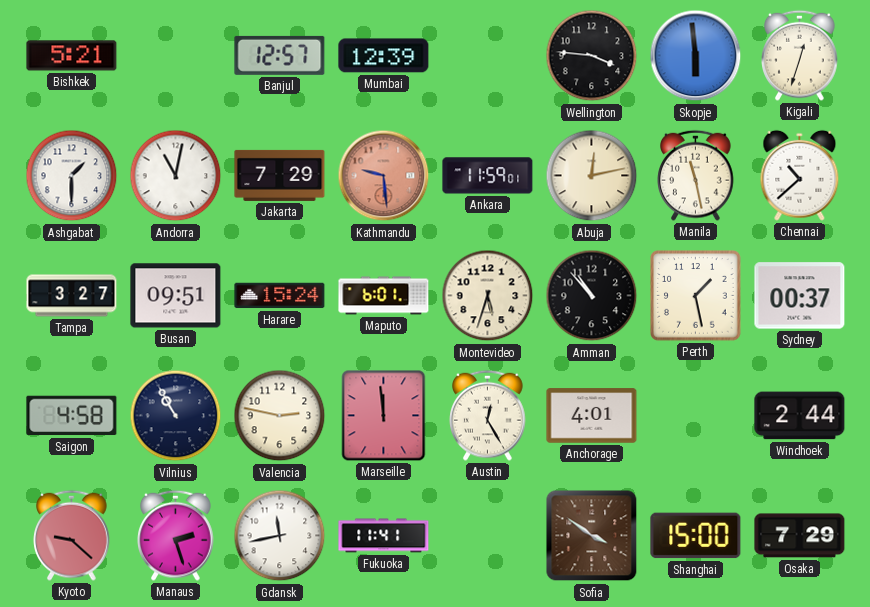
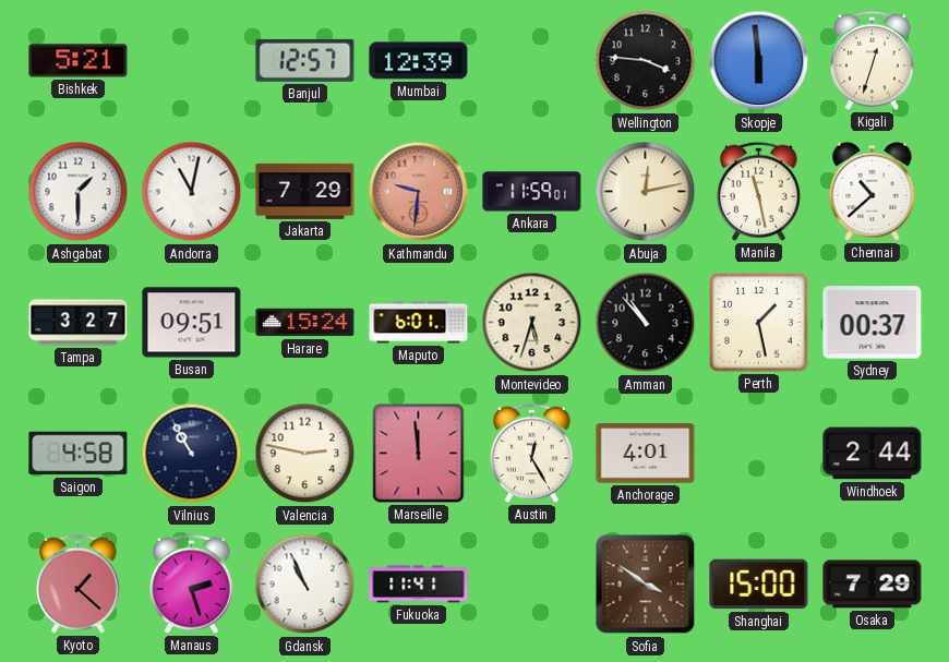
Kathmandu: 9:29 -> 9:31 (419, 192)
Kyoto: 9:22 -> 1:22 (79, 583)
Gdansk: 11:43 -> 10:56 (305, 585)
